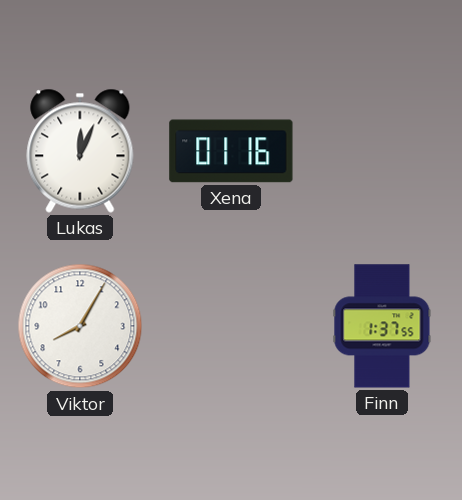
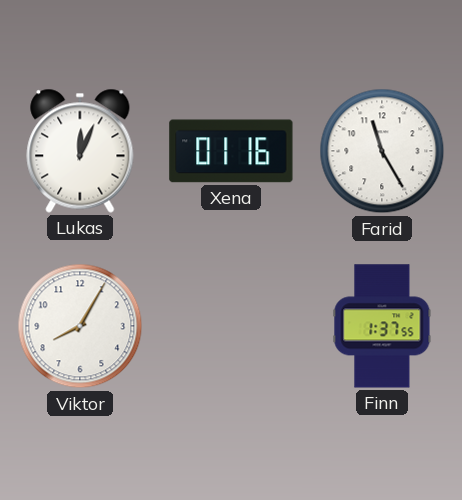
Farid: none -> 11:25 (382, 151)
